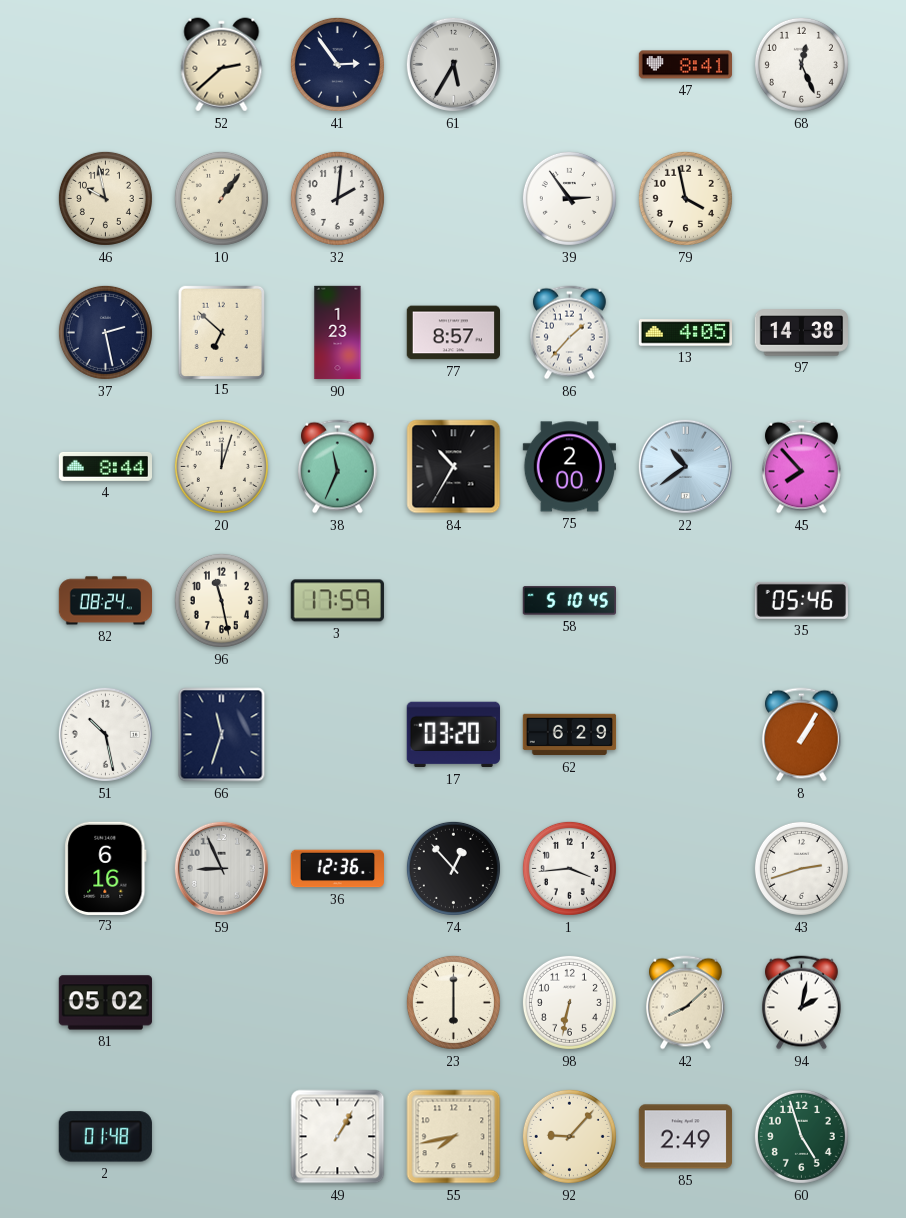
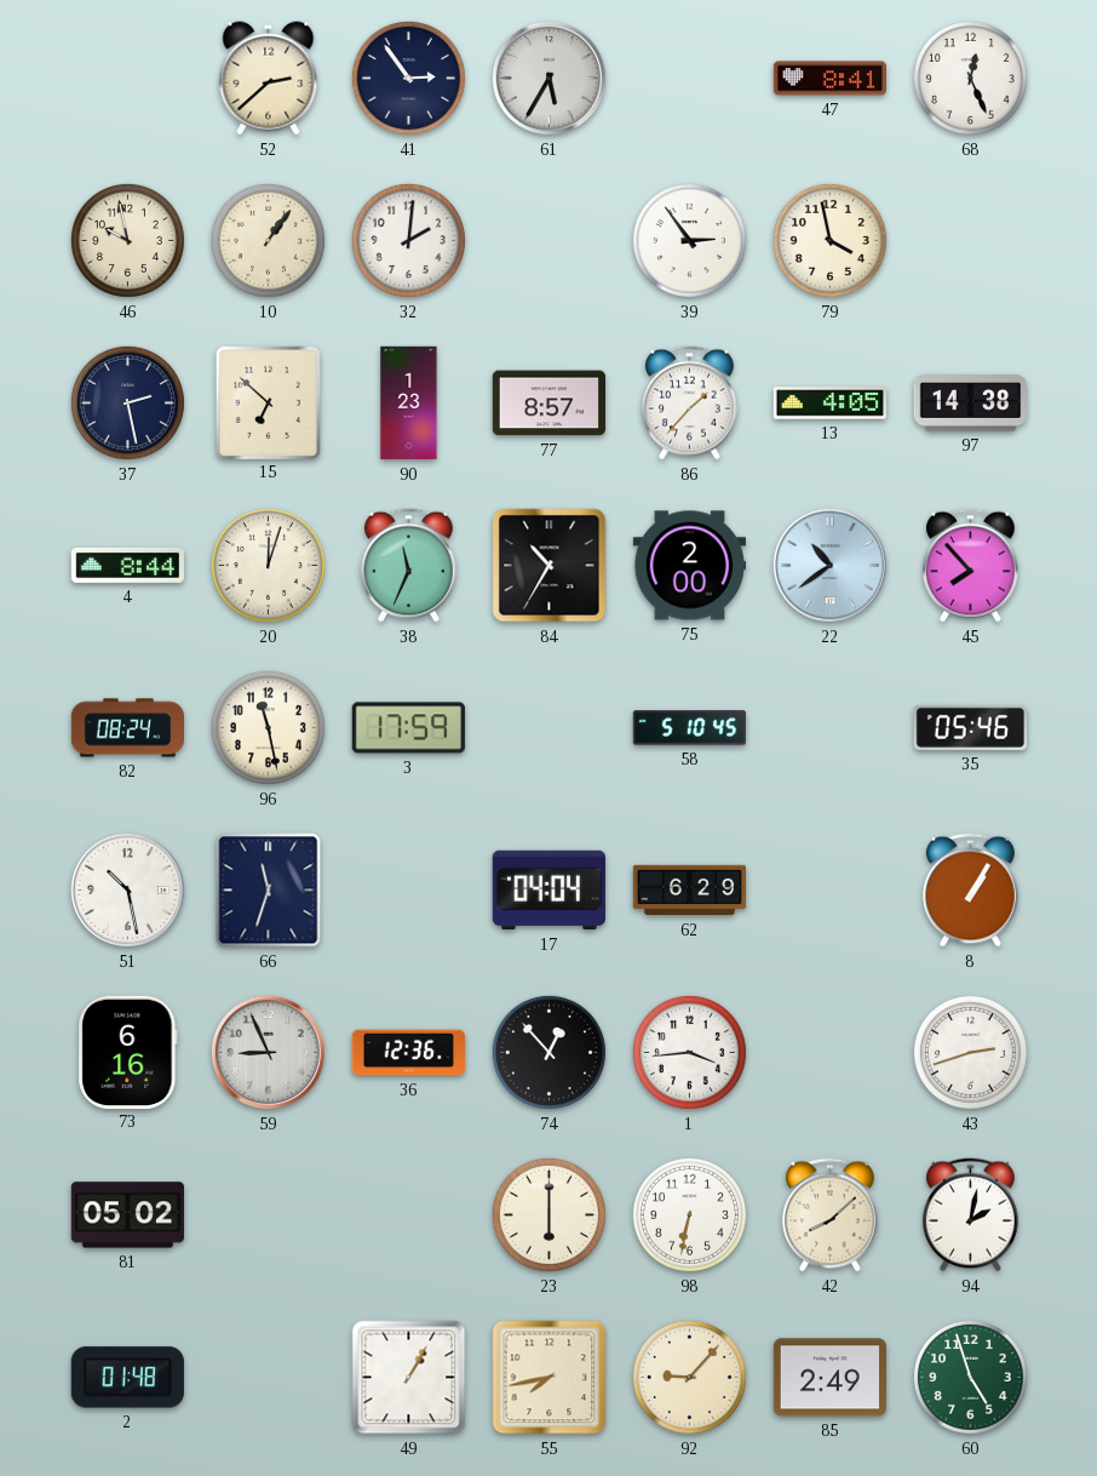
17: 03:20 -> 04:04 (548, 891)
